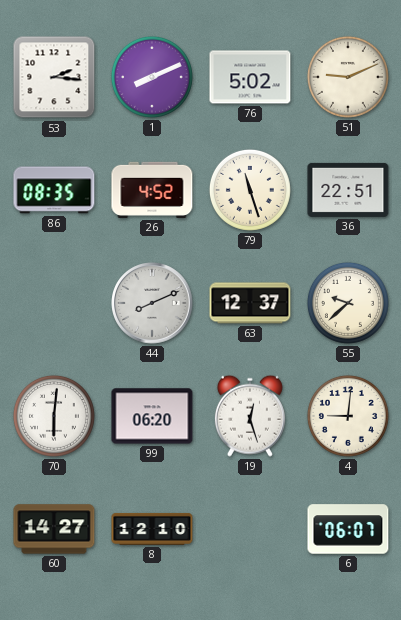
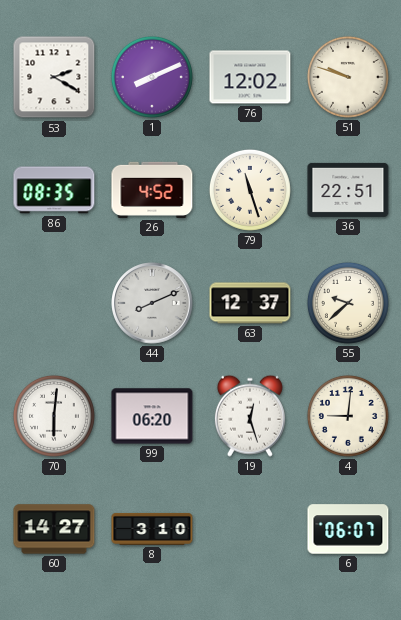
53: 2:16 -> 2:20 (54, 77)
76: 5:02 -> 12:02 (250, 77)
51: 9:11 -> 9:48 (348, 77)
8: 12:10 -> 3:10 (152, 529)
